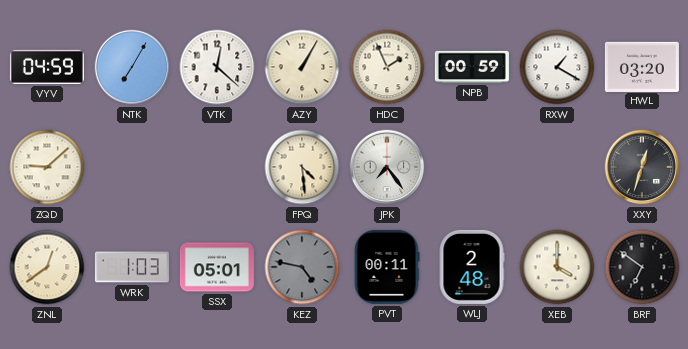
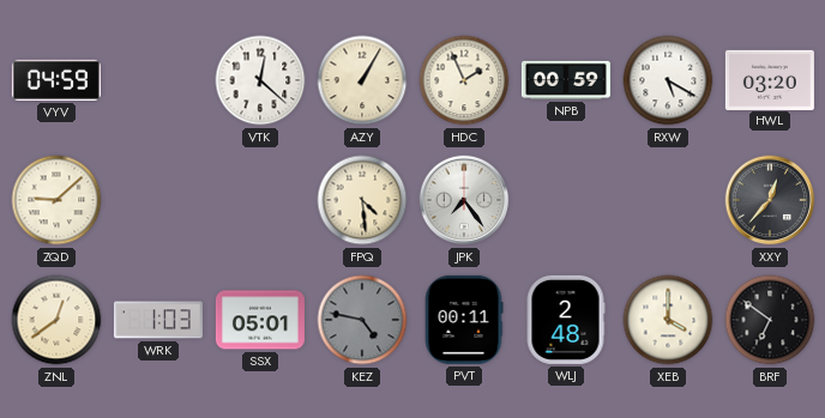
NTK: 7:05 -> none (132, 67)
RXW: 1:20 -> 5:20 (668, 80)
XXY: 12:33 -> 12:37 (770, 200)
